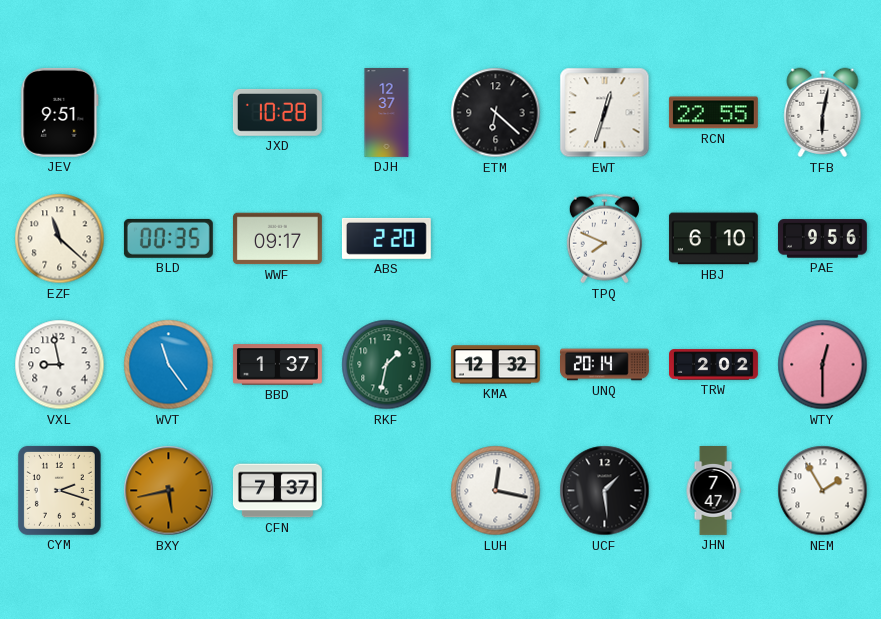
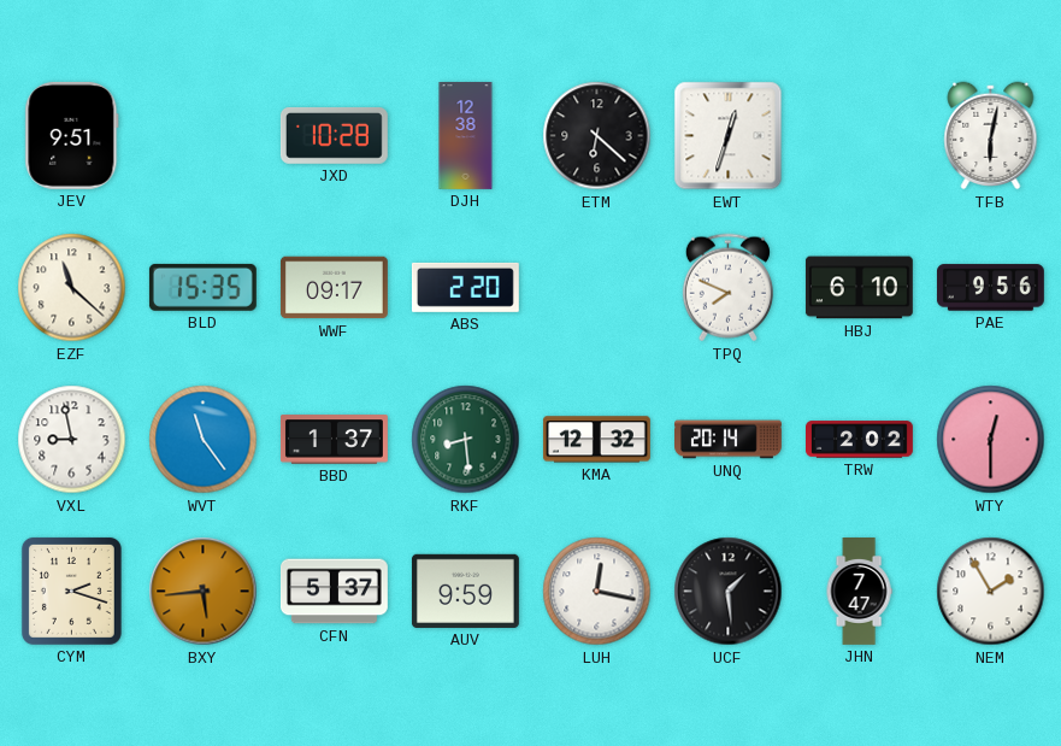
DJH: 12:37 -> 12:38 (466, 136)
RCN: 22:55 -> none (713, 113)
BLD: 00:35 -> 15:35 (202, 287)
RKF: 1:32 -> 8:29 (466, 440)
BXY: 5:43 -> 5:44 (204, 592)
CFN: 7:37 -> 5:37 (334, 592)
AUV: none -> 9:59 (465, 591)
